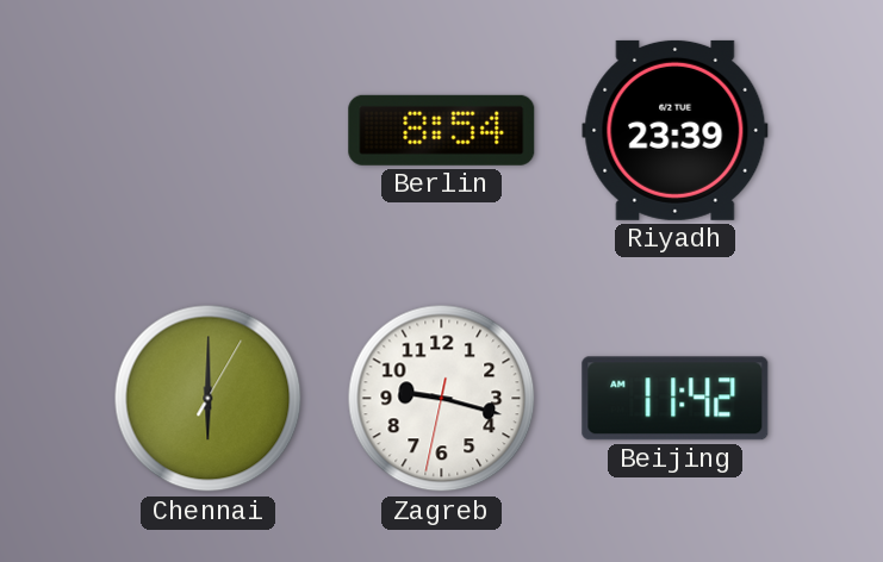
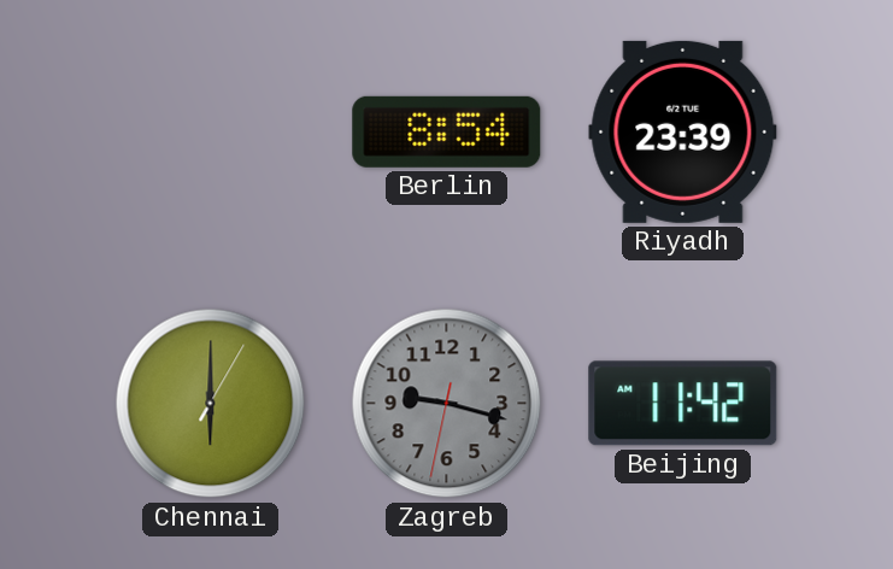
Zagreb dial: white -> grey (447, 404)
